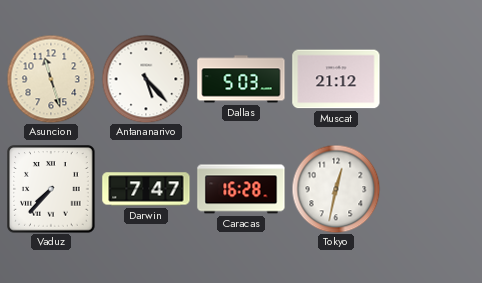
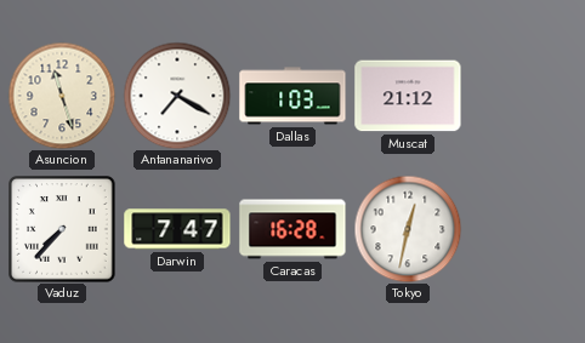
Antananarivo: 5:23 -> 7:20 (177, 96)
Dallas: 5:03 -> 1:03 (292, 96)
